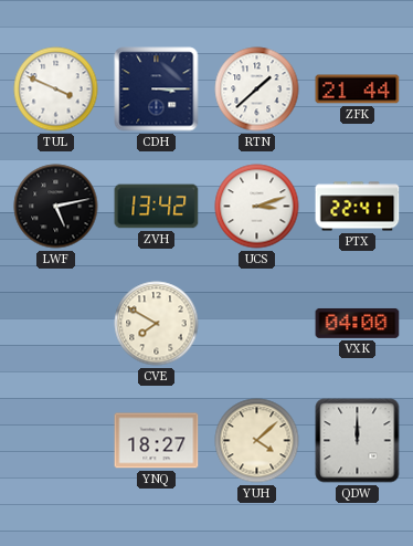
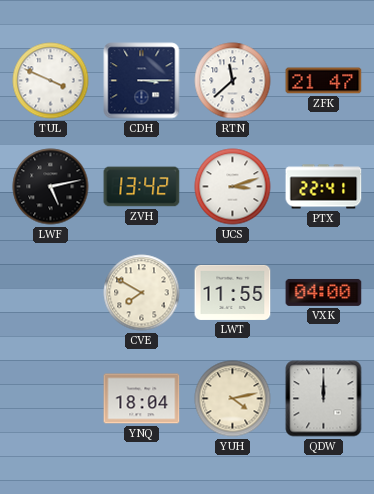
RTN: 1:38 -> 11:38 (233, 81)
ZFK: 21:44 -> 21:47 (324, 81)
LWT: none -> 11:55 (233, 292)
YNQ: 18:27 -> 18:04 (142, 399)
YUH: 4:08 -> 4:13 (233, 399)
